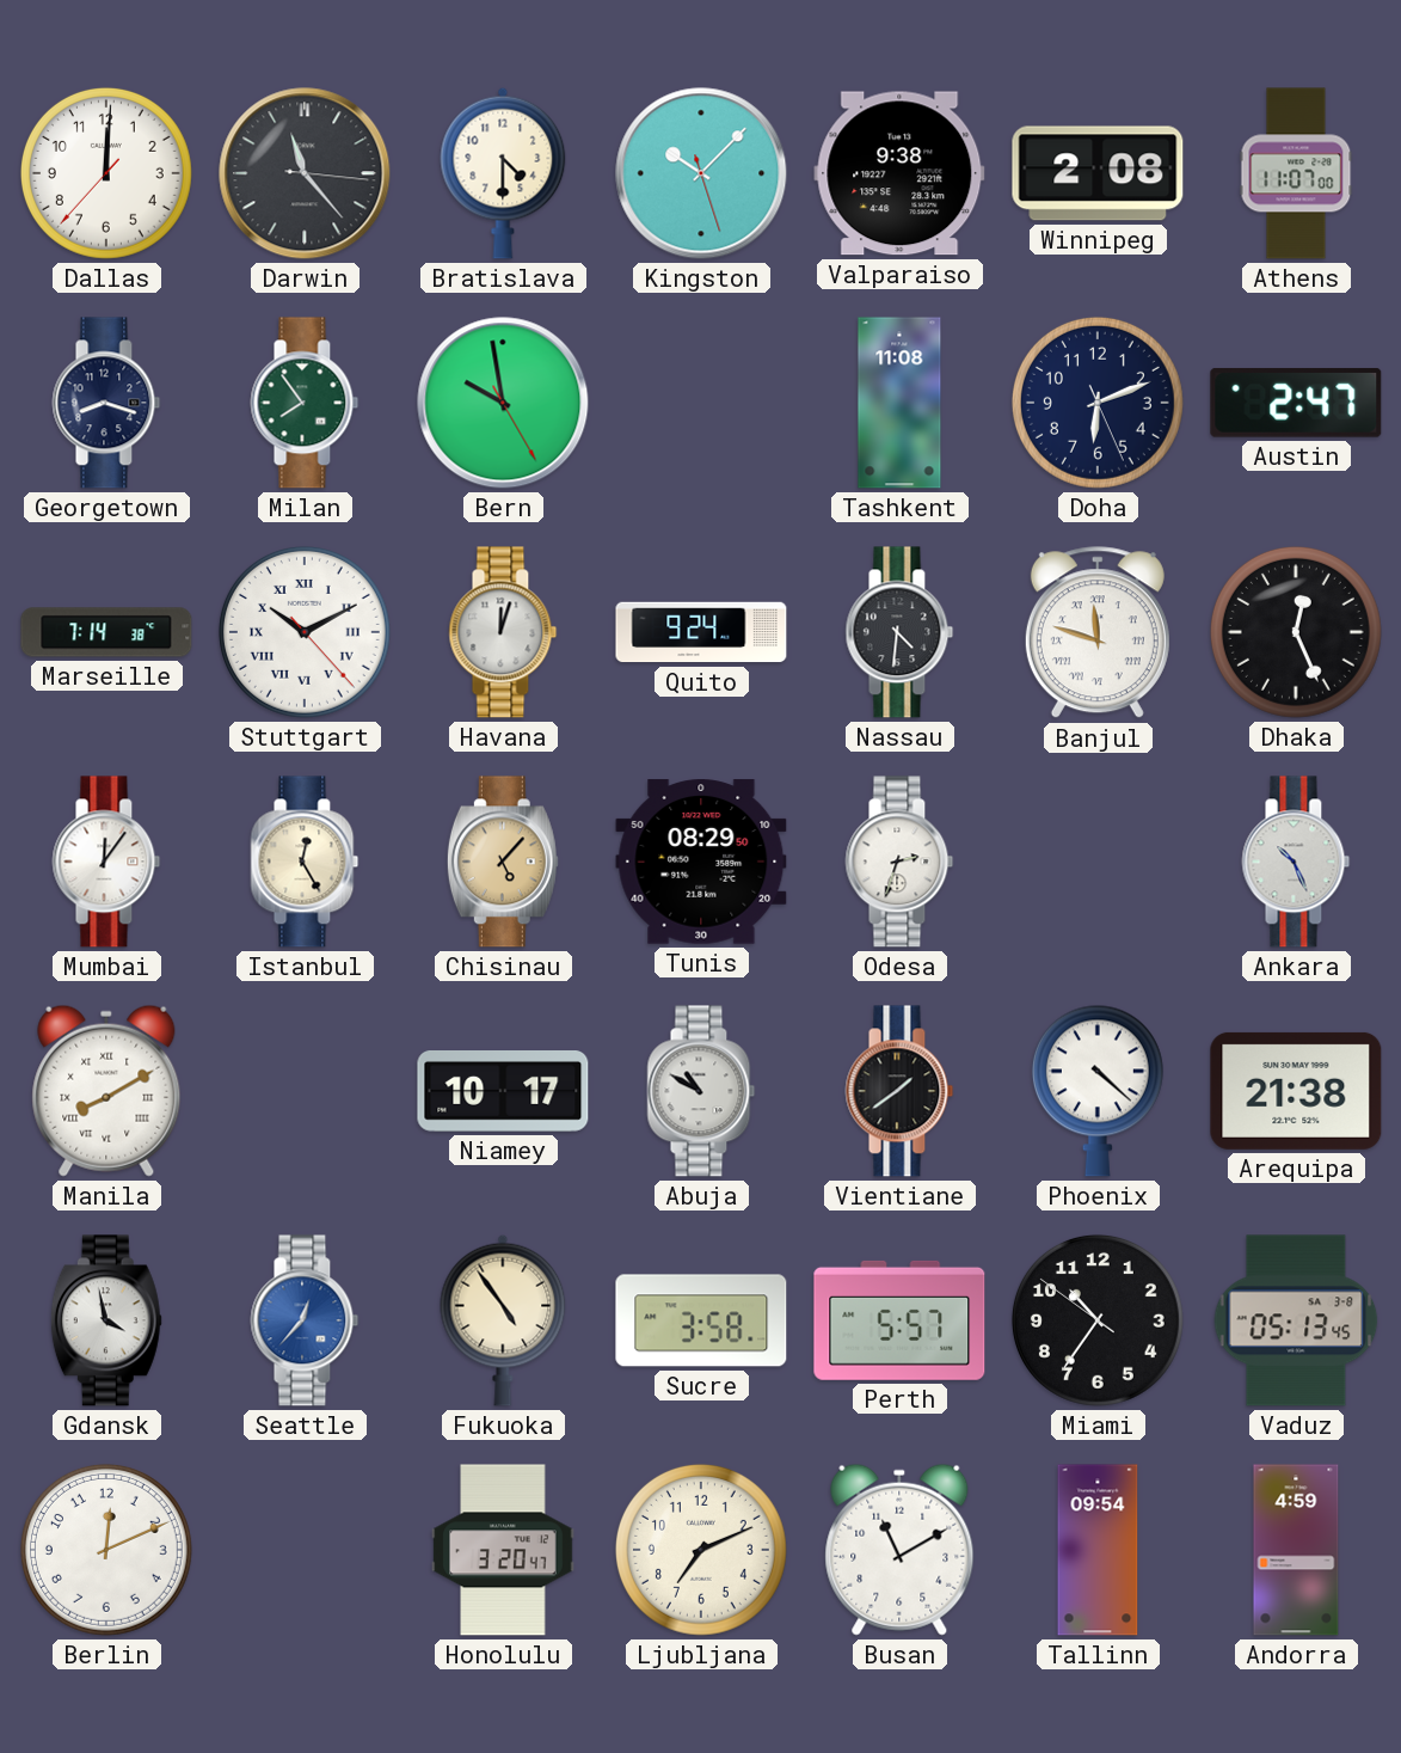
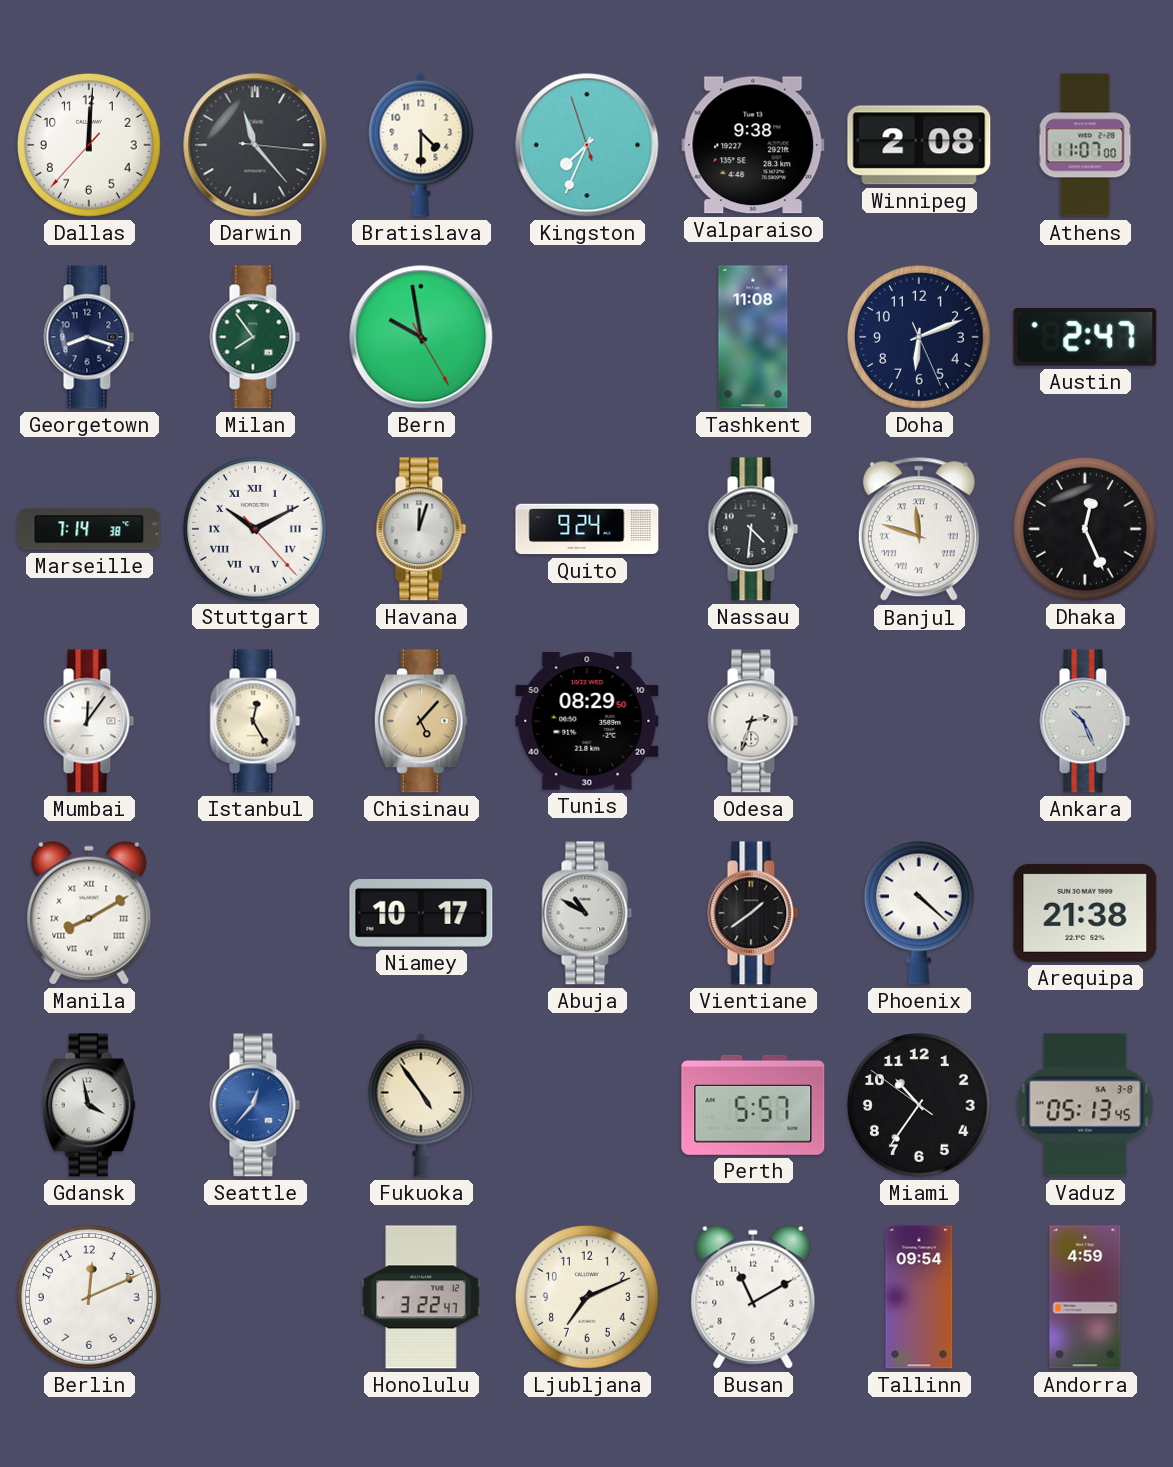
Kingston: 10:07 -> 7:33 (587, 145)
Sucre: 3:58 -> none (701, 1320)
Honolulu: 3:20 -> 3:22 (421, 1297)
